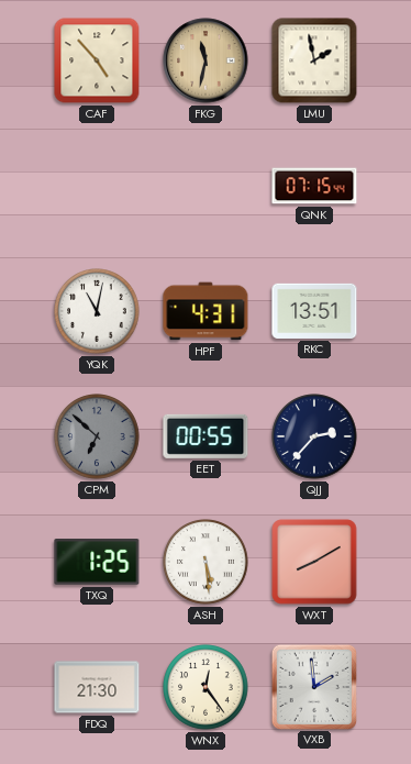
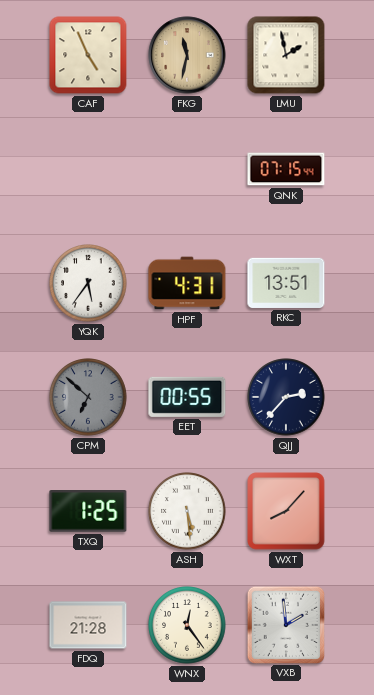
CAF: 4:53 -> 4:56 (88, 55)
YQK: 11:02 -> 5:36 (88, 283)
WXT: 8:10 -> 8:07 (286, 511)
FDQ: 21:30 -> 21:28 (88, 625)
